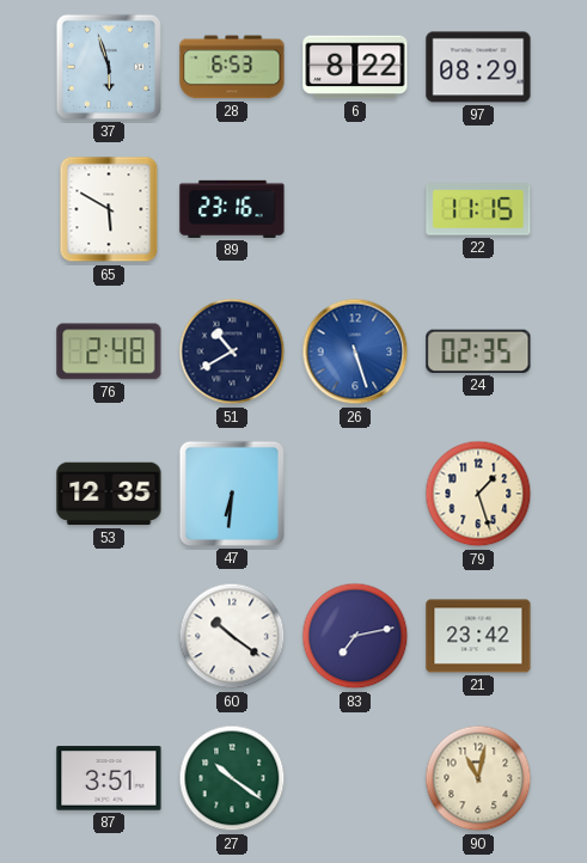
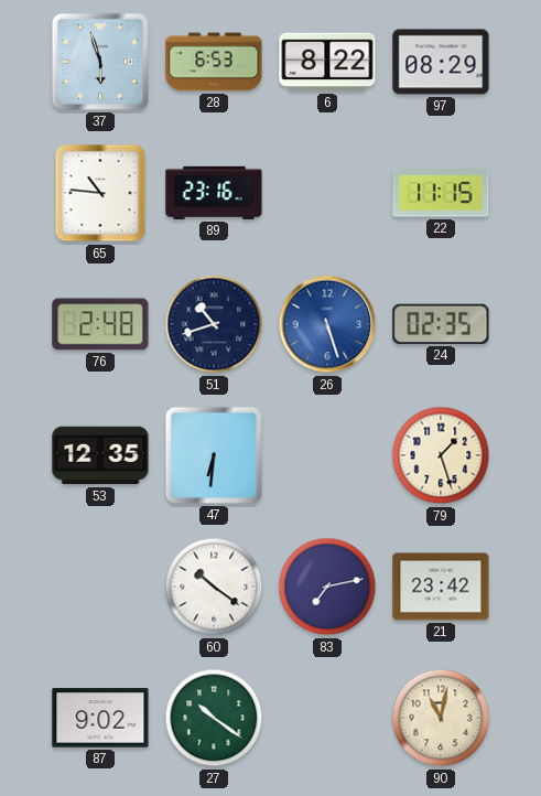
65: 5:50 -> 10:46 (100, 193)
51: 10:40 -> 10:42 (214, 324)
87: 3:51 -> 9:02 (100, 718)
